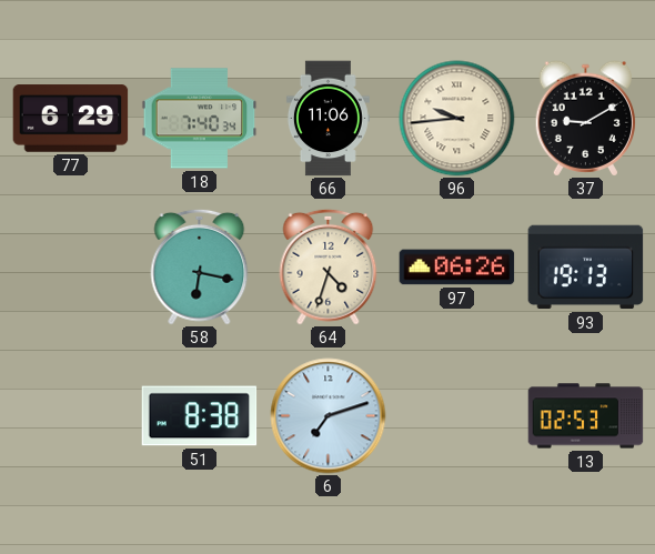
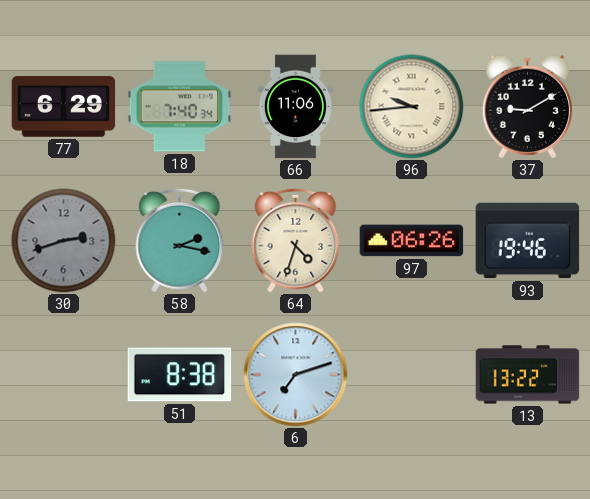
30: none -> 2:42 (64, 241)
58: 6:17 -> 2:17 (180, 240)
93: 19:13 -> 19:46 (528, 241)
13: 02:53 -> 13:22 (528, 375)
